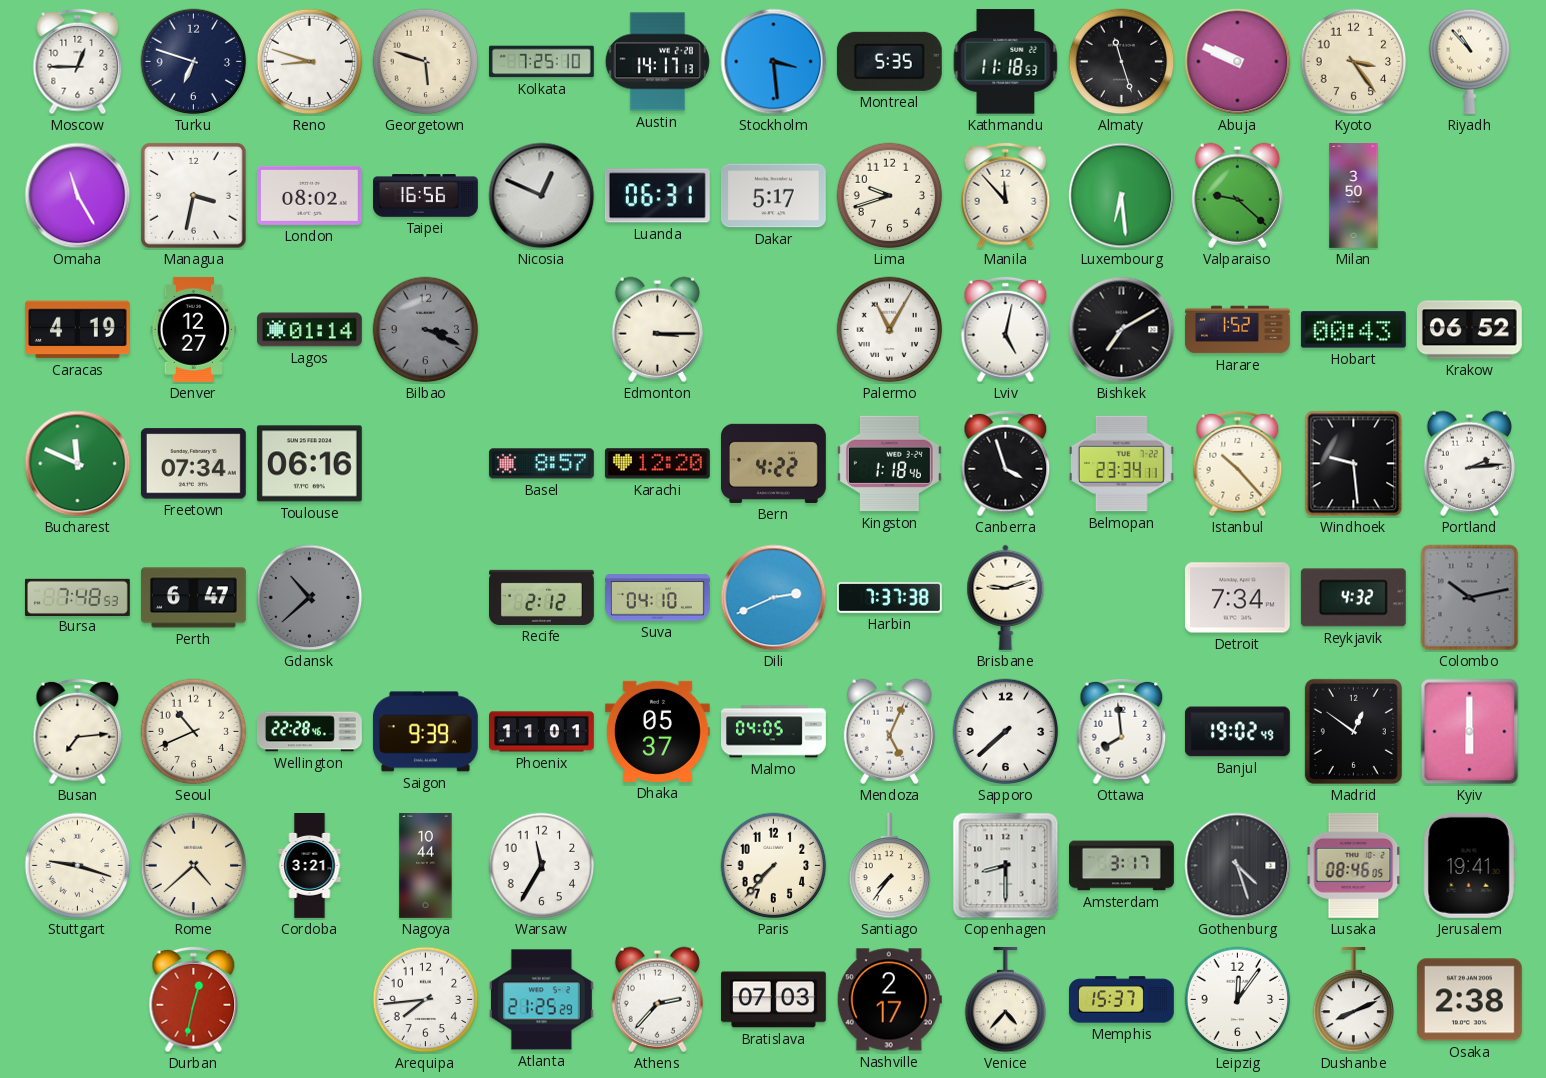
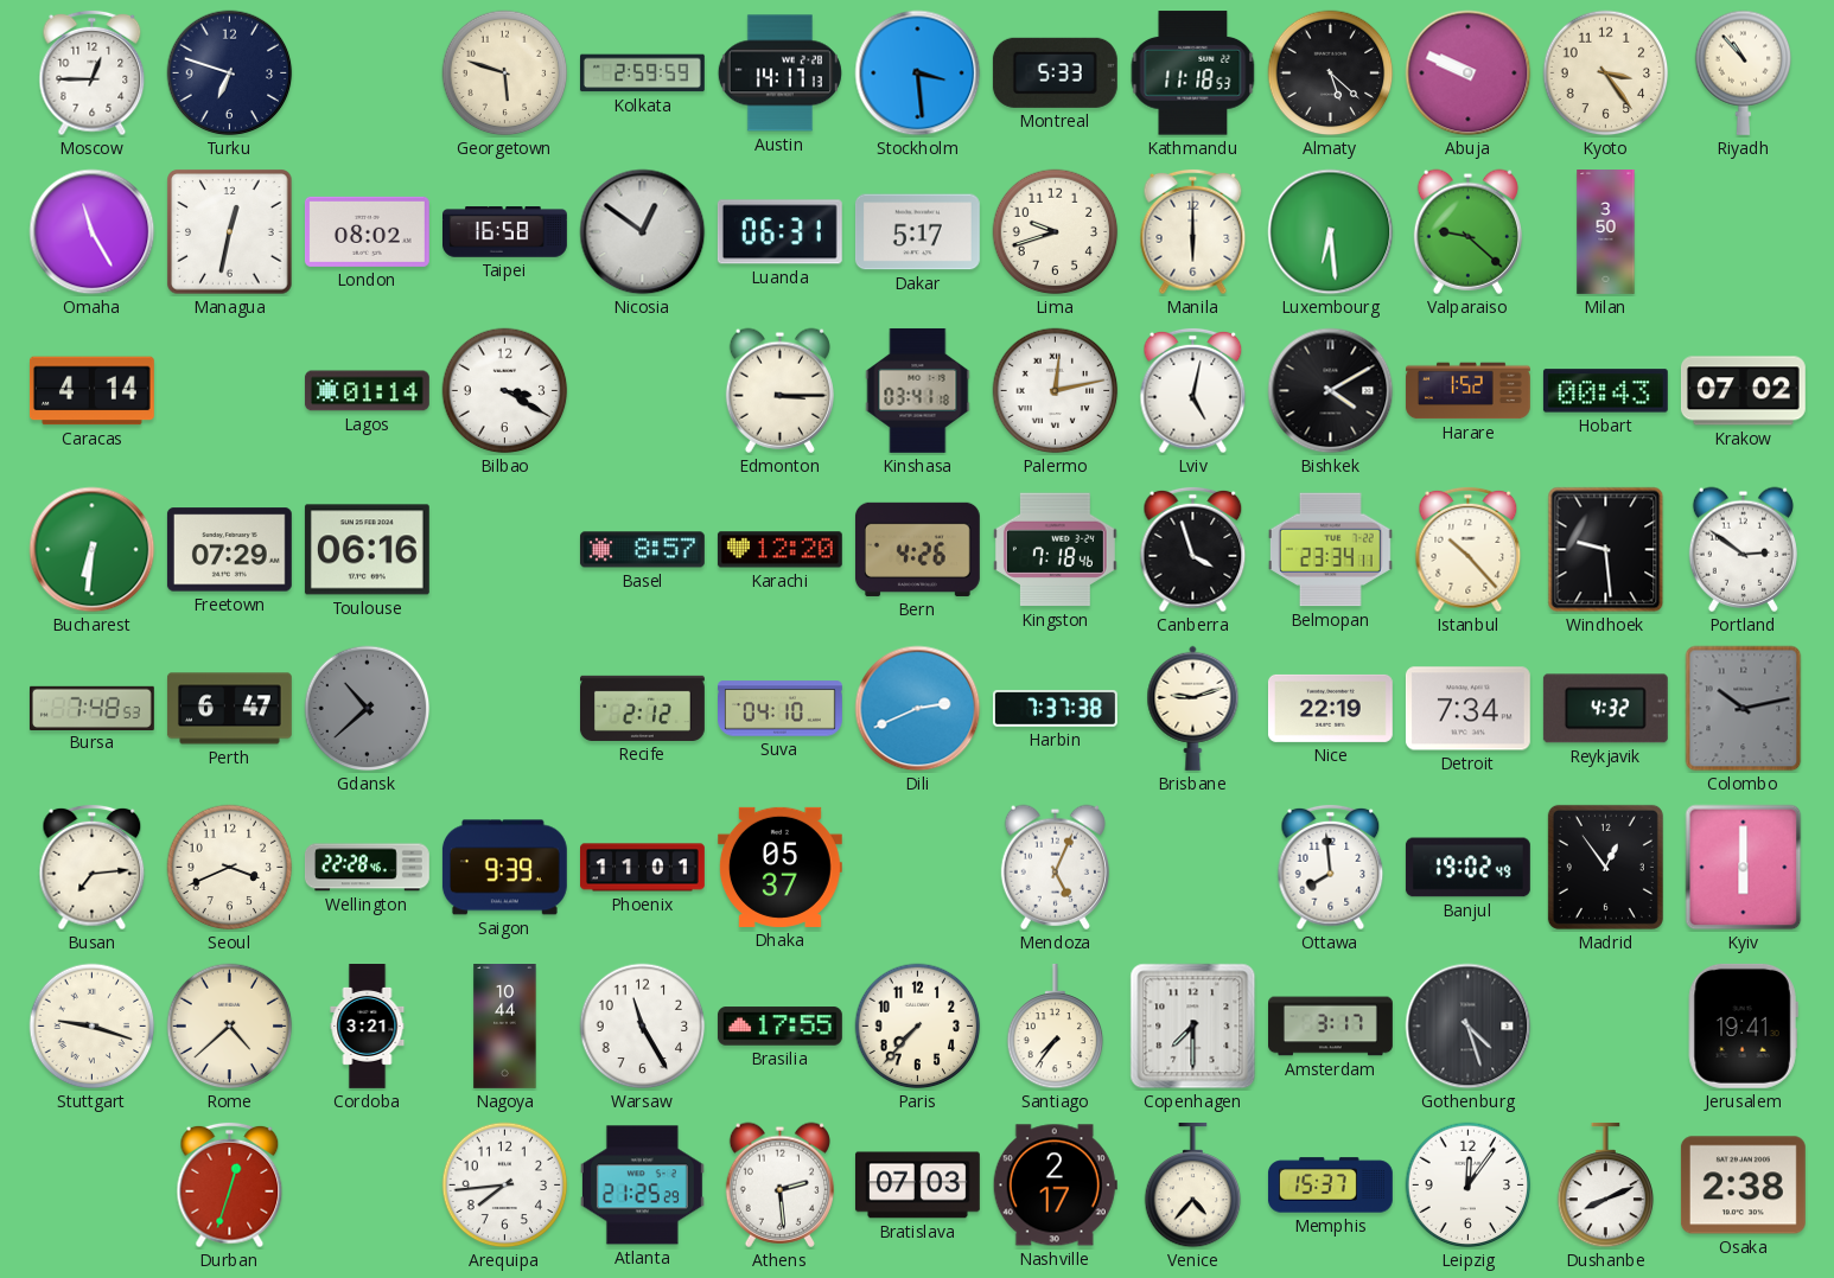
Reno: 8:48 -> none (310, 62)
Kolkata: 7:25 -> 2:59 (642, 74)
Montreal: 5:35 -> 5:33 (1055, 72)
Almaty: 11:27 -> 5:22 (1331, 74)
Managua: 3:32 -> 12:32 (230, 232)
Taipei: 16:56 -> 16:58 (505, 232)
Nicosia: 12:49 -> 12:51 (643, 232)
Manila: 11:53 -> 6:00 (1193, 232)
Caracas: 4:19 -> 4:14 (91, 391)
Denver: 12:27 -> none (194, 329)
Bilbao: 3:19 -> 3:20 (505, 391)
Bilbao dial: grey -> white (505, 391)
Kinshasa: none -> 03:41 (918, 390)
Palermo: 11:05 -> 12:13 (1056, 391)
Bishkek: 7:10 -> 4:10 (1331, 391)
Krakow: 06:52 -> 07:02 (1743, 391)
Bucharest: 11:49 -> 6:31 (93, 550)
Freetown: 07:34 -> 07:29 (229, 550)
Bern: 4:22 -> 4:26 (917, 549)
Kingston: 1:18 -> 7:18 (1055, 550)
Portland: 2:14 -> 2:51 (1743, 549)
Nice: none -> 22:19 (1330, 708)
Seoul: 10:41 -> 3:41 (230, 868)
Malmo: 04:05 -> none (774, 732)
Sapporo: 7:38 -> none (1006, 732)
Madrid: 12:51 -> 12:54 (1605, 867)
Warsaw: 11:35 -> 11:25 (643, 1027)
Brasilia: none -> 17:55 (779, 1027)
Copenhagen: 8:30 -> 7:30 (1193, 1027)
Lusaka: 08:46 -> none (1354, 865)
Durban: 12:32 -> 12:33 (230, 1186)
Athens: 2:37 -> 2:29 (779, 1184)
